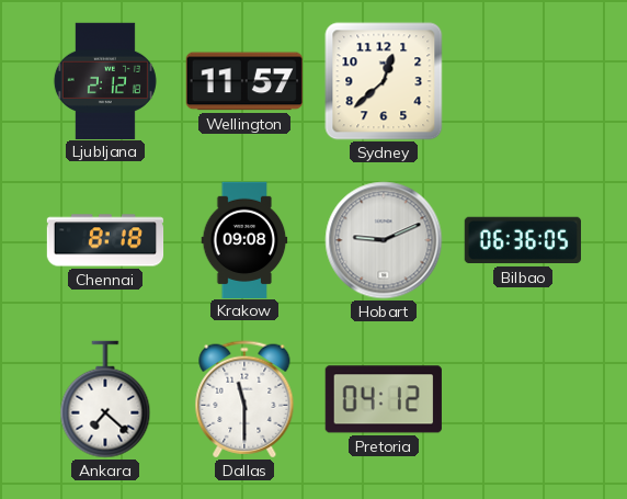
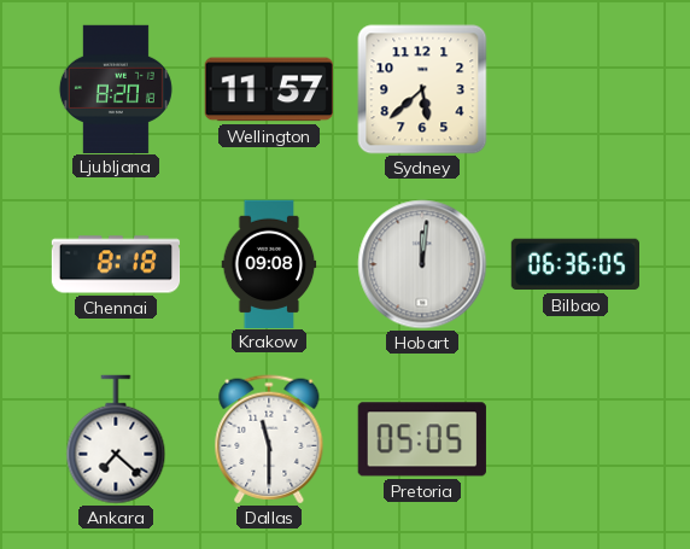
Ljubljana: 2:12 -> 8:20 (116, 88)
Sydney: 12:38 -> 5:38 (422, 89)
Hobart: 9:11 -> 12:01 (422, 264)
Pretoria: 04:12 -> 05:05 (422, 439)
